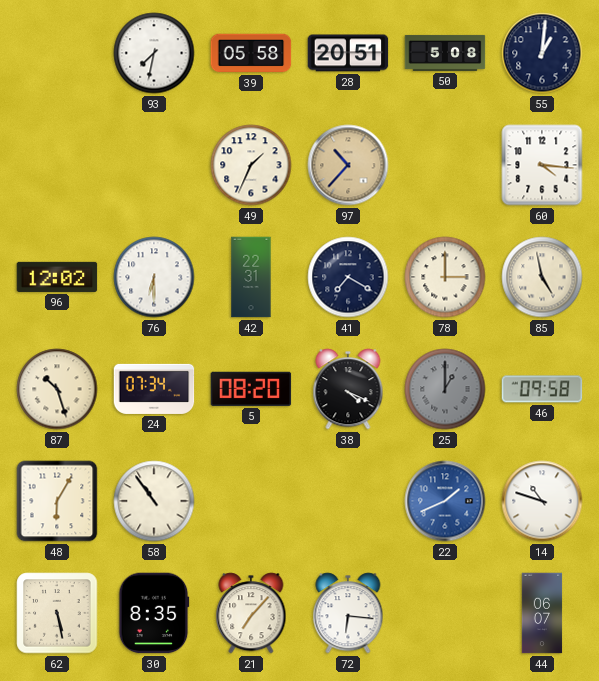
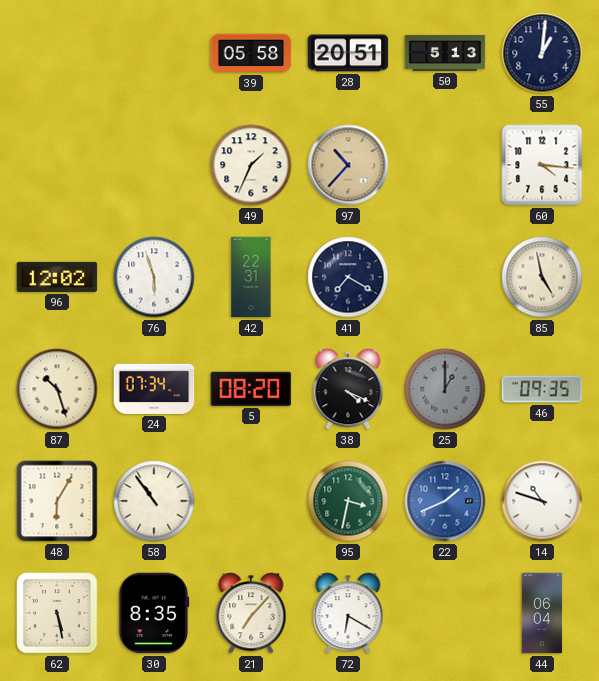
93: 7:32 -> none (154, 53)
50: 5:08 -> 5:13 (445, 53)
76: 6:30 -> 5:57 (154, 277)
78: 3:00 -> none (445, 277)
46: 09:58 -> 09:35 (542, 389)
95: none -> 3:32 (348, 501)
72: 6:16 -> 6:20 (348, 613)
44: 06:07 -> 06:04 (542, 613)
